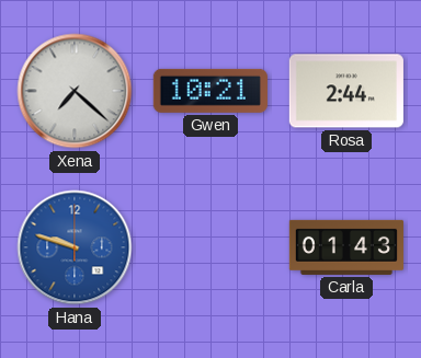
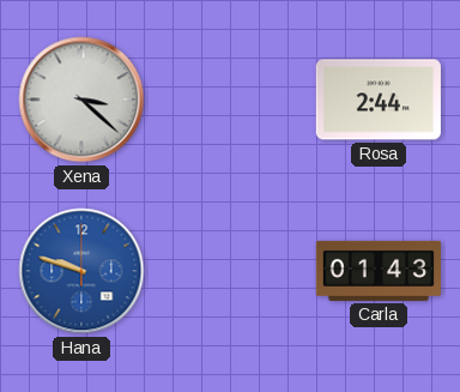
Xena: 7:22 -> 3:22 (81, 99)
Gwen: 10:21 -> none (210, 91)
